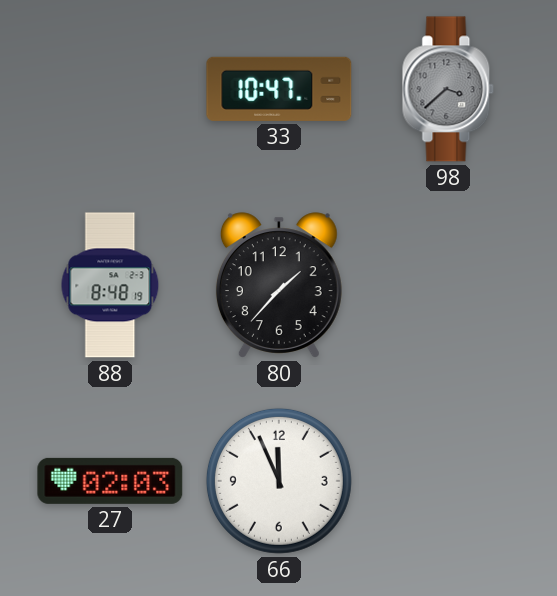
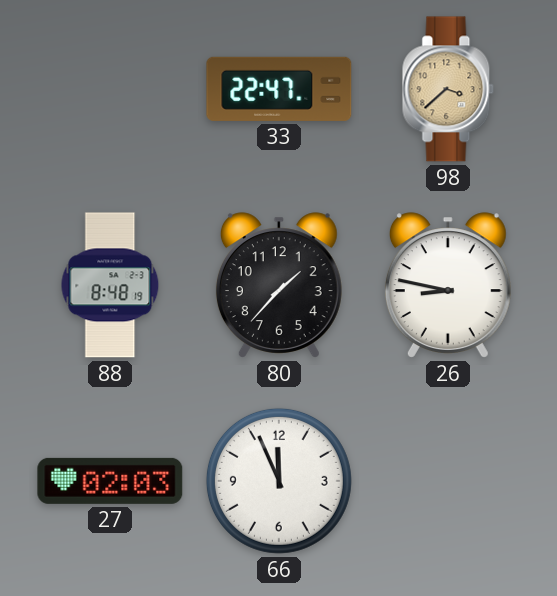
33: 10:47 -> 22:47 (279, 89)
98 dial: grey -> champagne (448, 89)
26: none -> 8:47 (448, 285)
